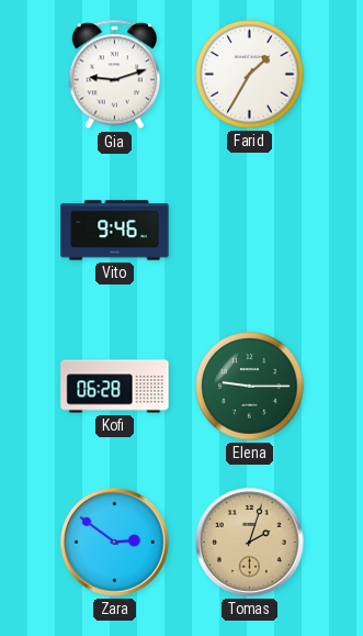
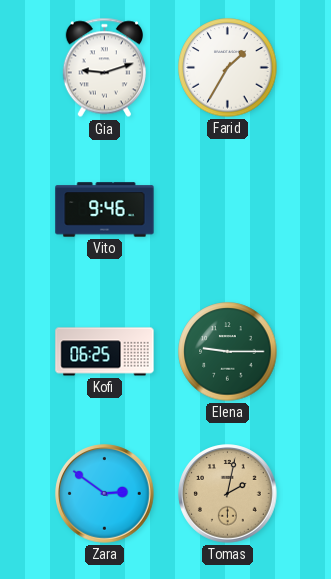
Kofi: 06:28 -> 06:25 (105, 352)
Tomas: 2:03 -> 2:02 (228, 494)
